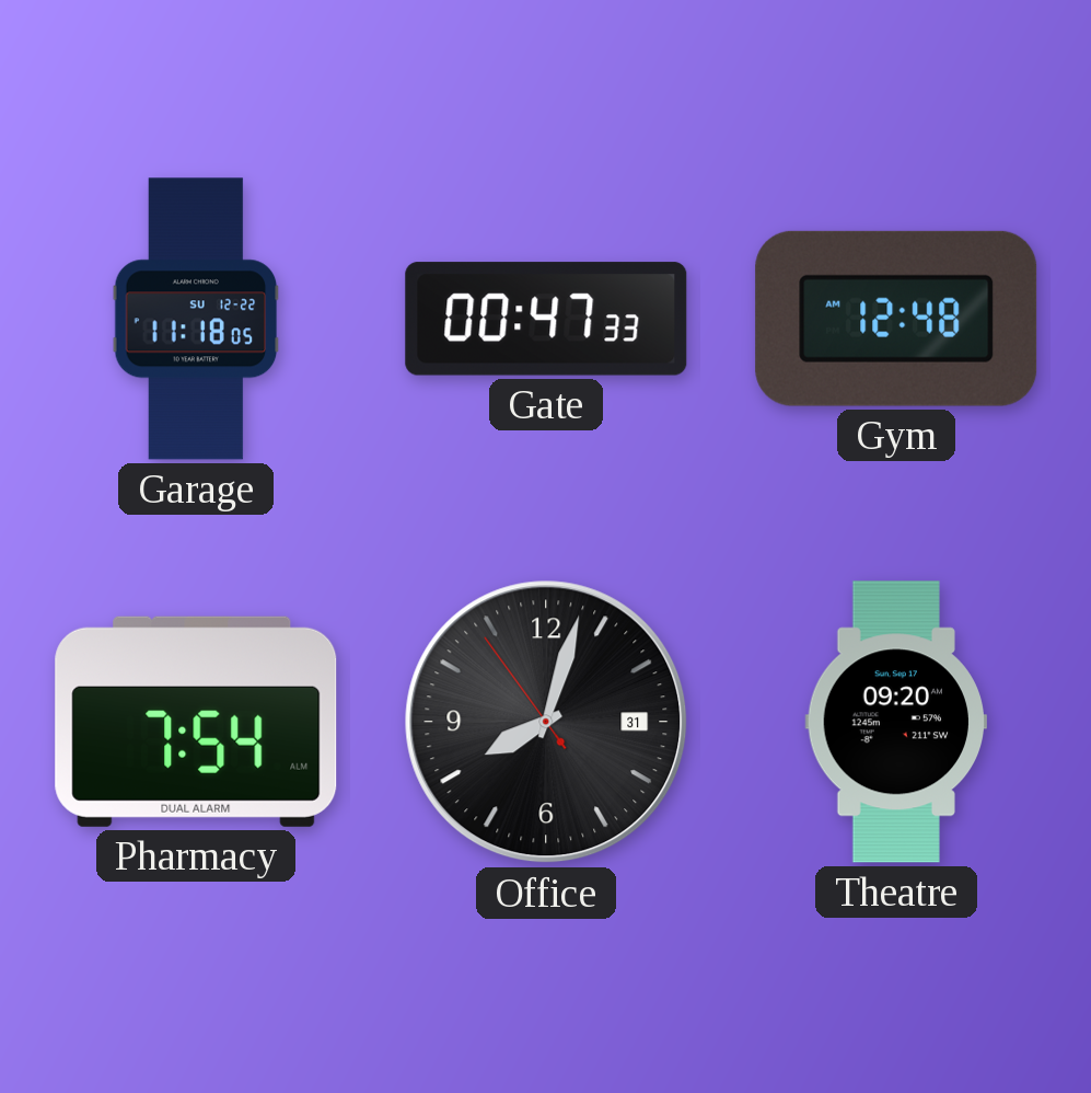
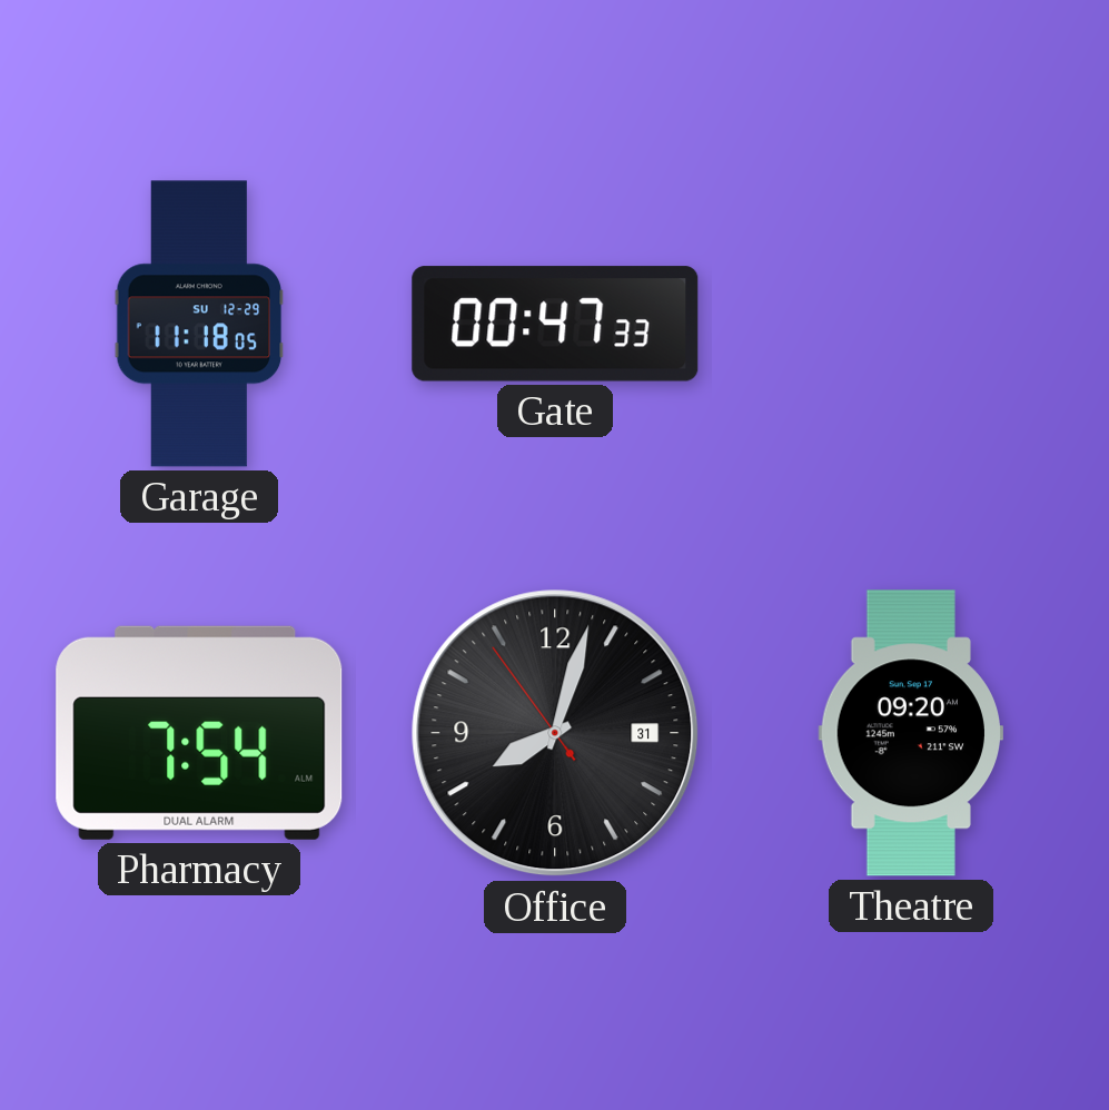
Garage date: SU 12-22 -> SU 12-29 (199, 324)
Gym: 12:48 -> none (896, 319)
